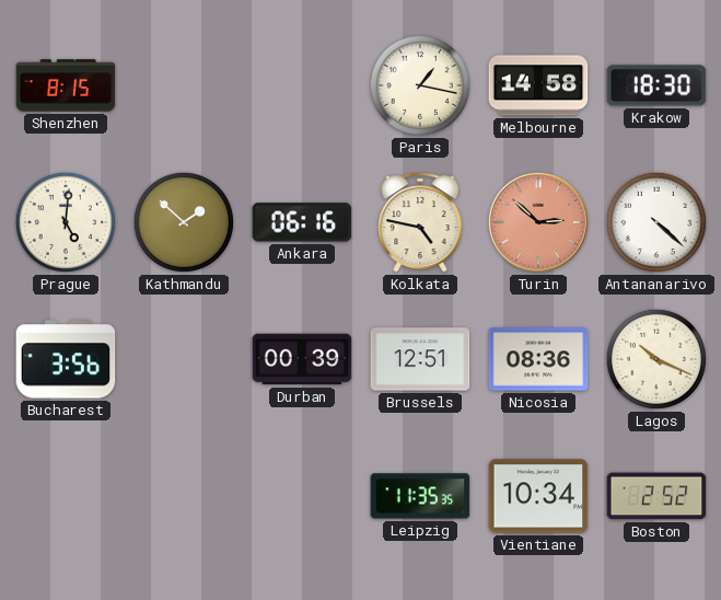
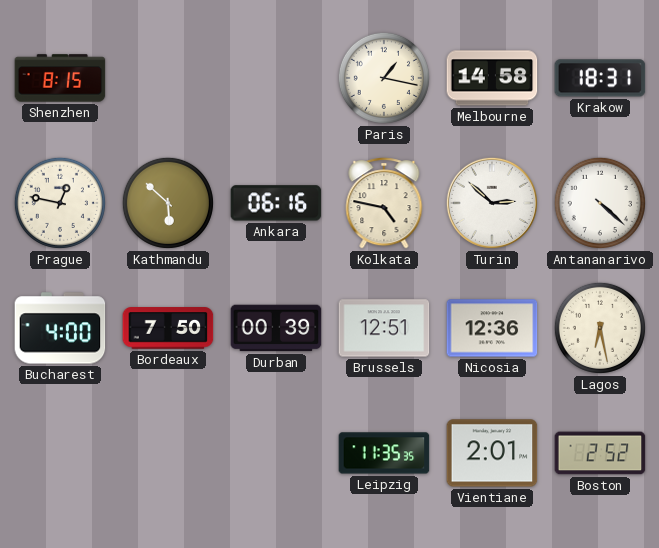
Krakow: 18:30 -> 18:31 (600, 78)
Prague: 5:01 -> 12:47 (60, 203)
Kathmandu: 1:52 -> 5:52 (168, 203)
Turin dial: salmon -> white (492, 203)
Bucharest: 3:56 -> 4:00 (60, 328)
Bordeaux: none -> 7:50 (168, 328)
Nicosia: 08:36 -> 12:36 (492, 328)
Lagos: 10:19 -> 6:28 (600, 328)
Vientiane: 10:34 -> 2:01 (492, 453)
